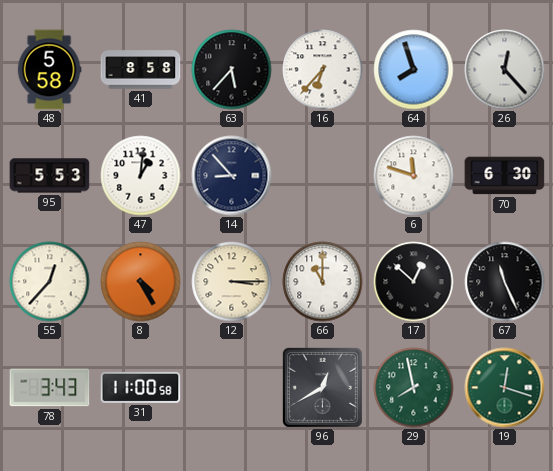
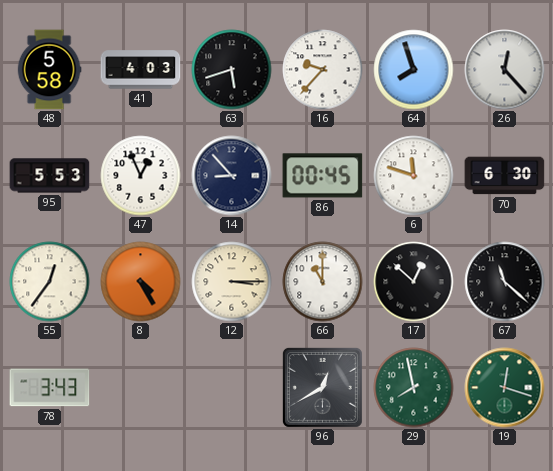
41: 8:58 -> 4:03 (141, 70)
63: 5:37 -> 5:42 (232, 70)
16: 6:37 -> 9:37 (323, 70)
47: 1:01 -> 12:56 (141, 176)
86: none -> 00:45 (323, 176)
55: 12:37 -> 12:36 (50, 282)
67: 11:26 -> 11:22 (505, 282)
31: 11:00 -> none (141, 387)
